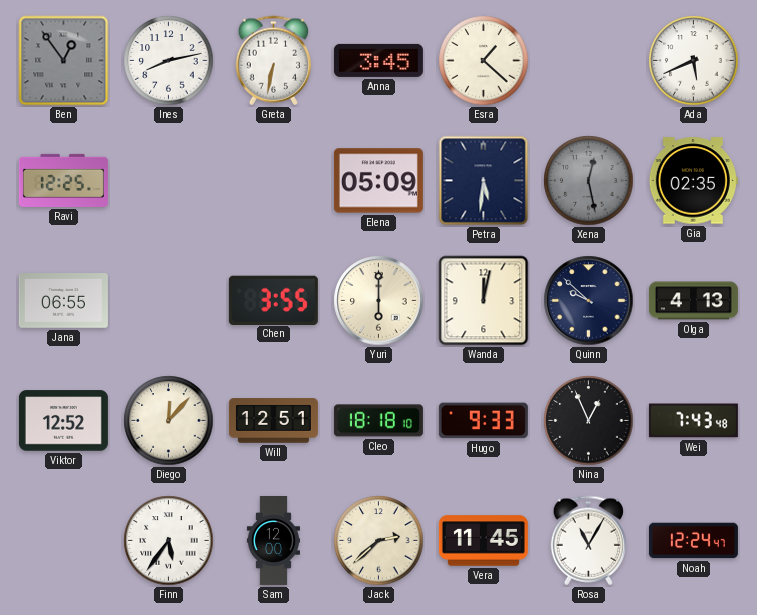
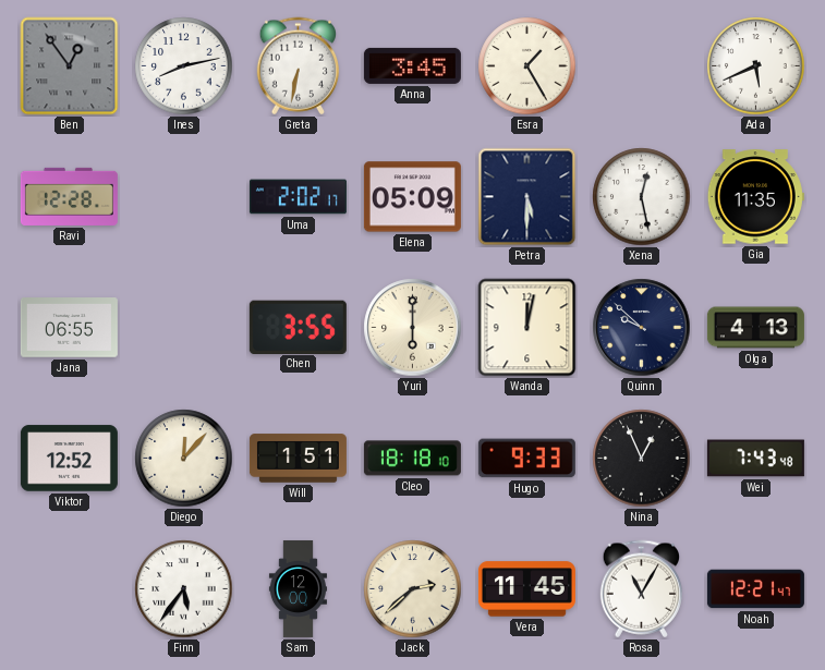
Esra: 1:22 -> 1:25 (527, 66)
Ravi: 12:25 -> 12:28 (69, 196)
Uma: none -> 2:02 (298, 197)
Petra: 5:31 -> 5:30 (527, 197)
Xena dial: grey -> white (642, 197)
Gia: 02:35 -> 11:35 (755, 197)
Will: 12:51 -> 1:51 (298, 459)
Noah: 12:24 -> 12:21 (755, 589)
